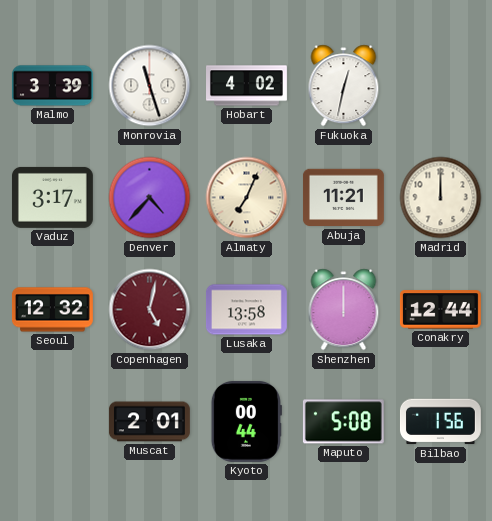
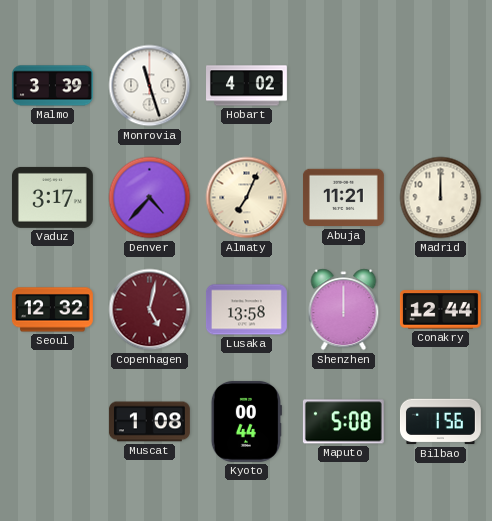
Fukuoka: 12:32 -> none (344, 86)
Muscat: 2:01 -> 1:08 (149, 422)
